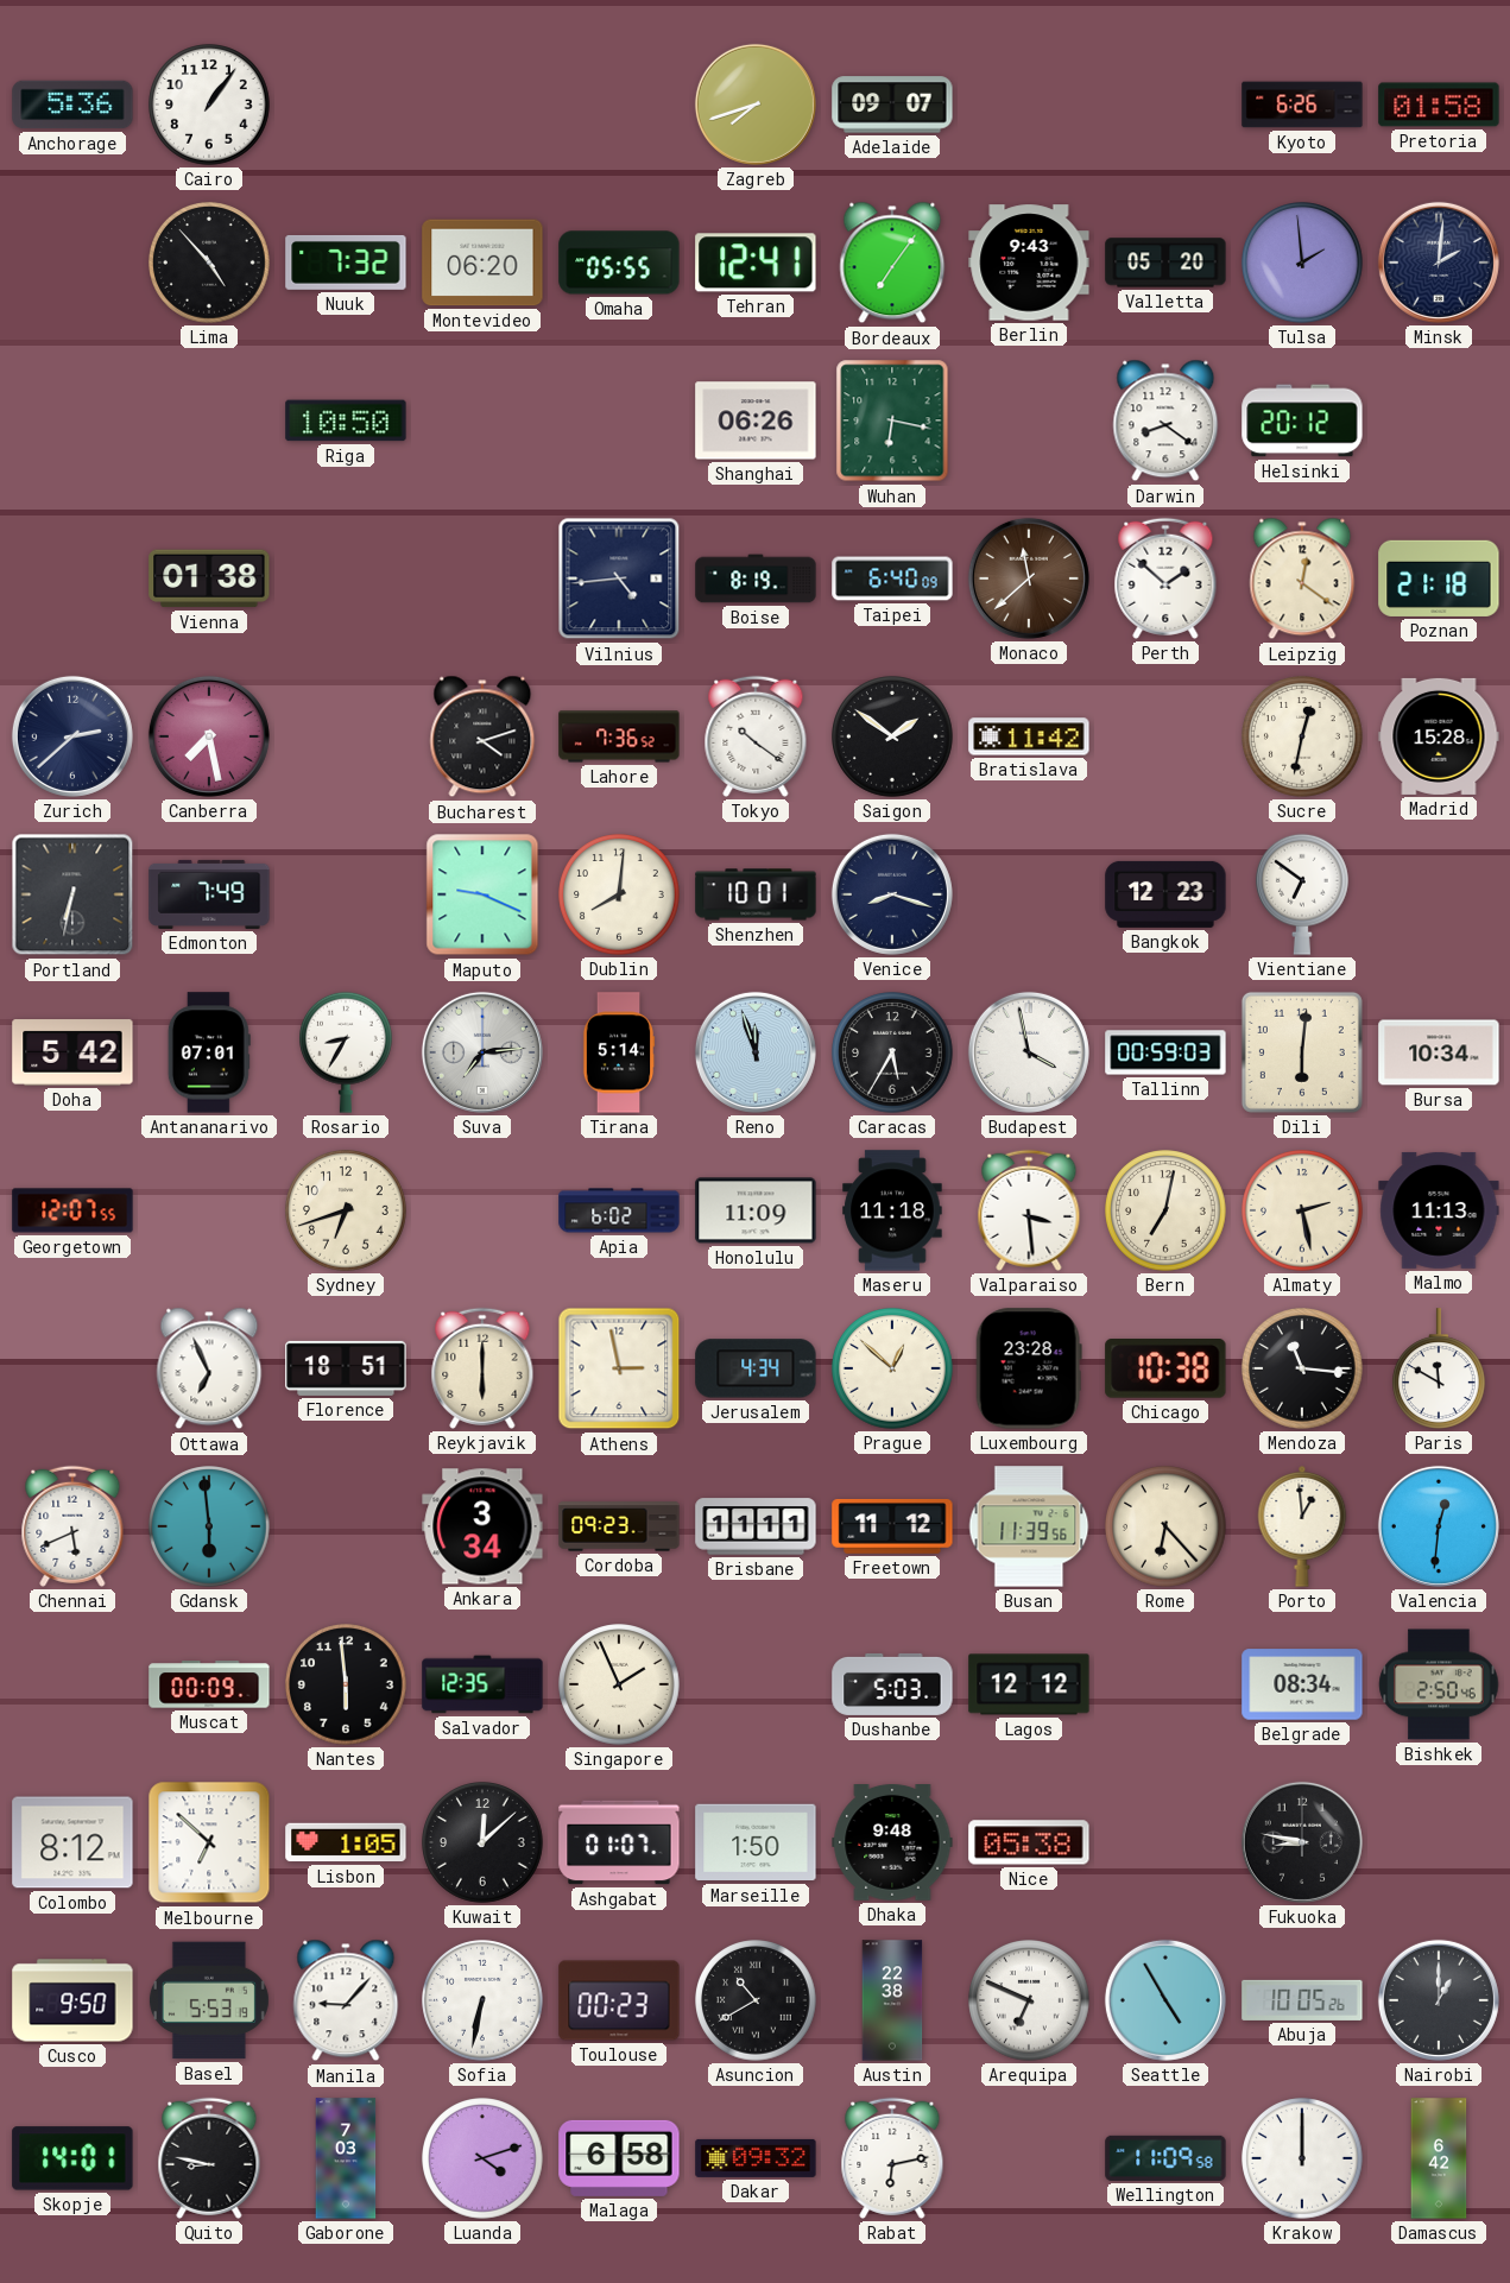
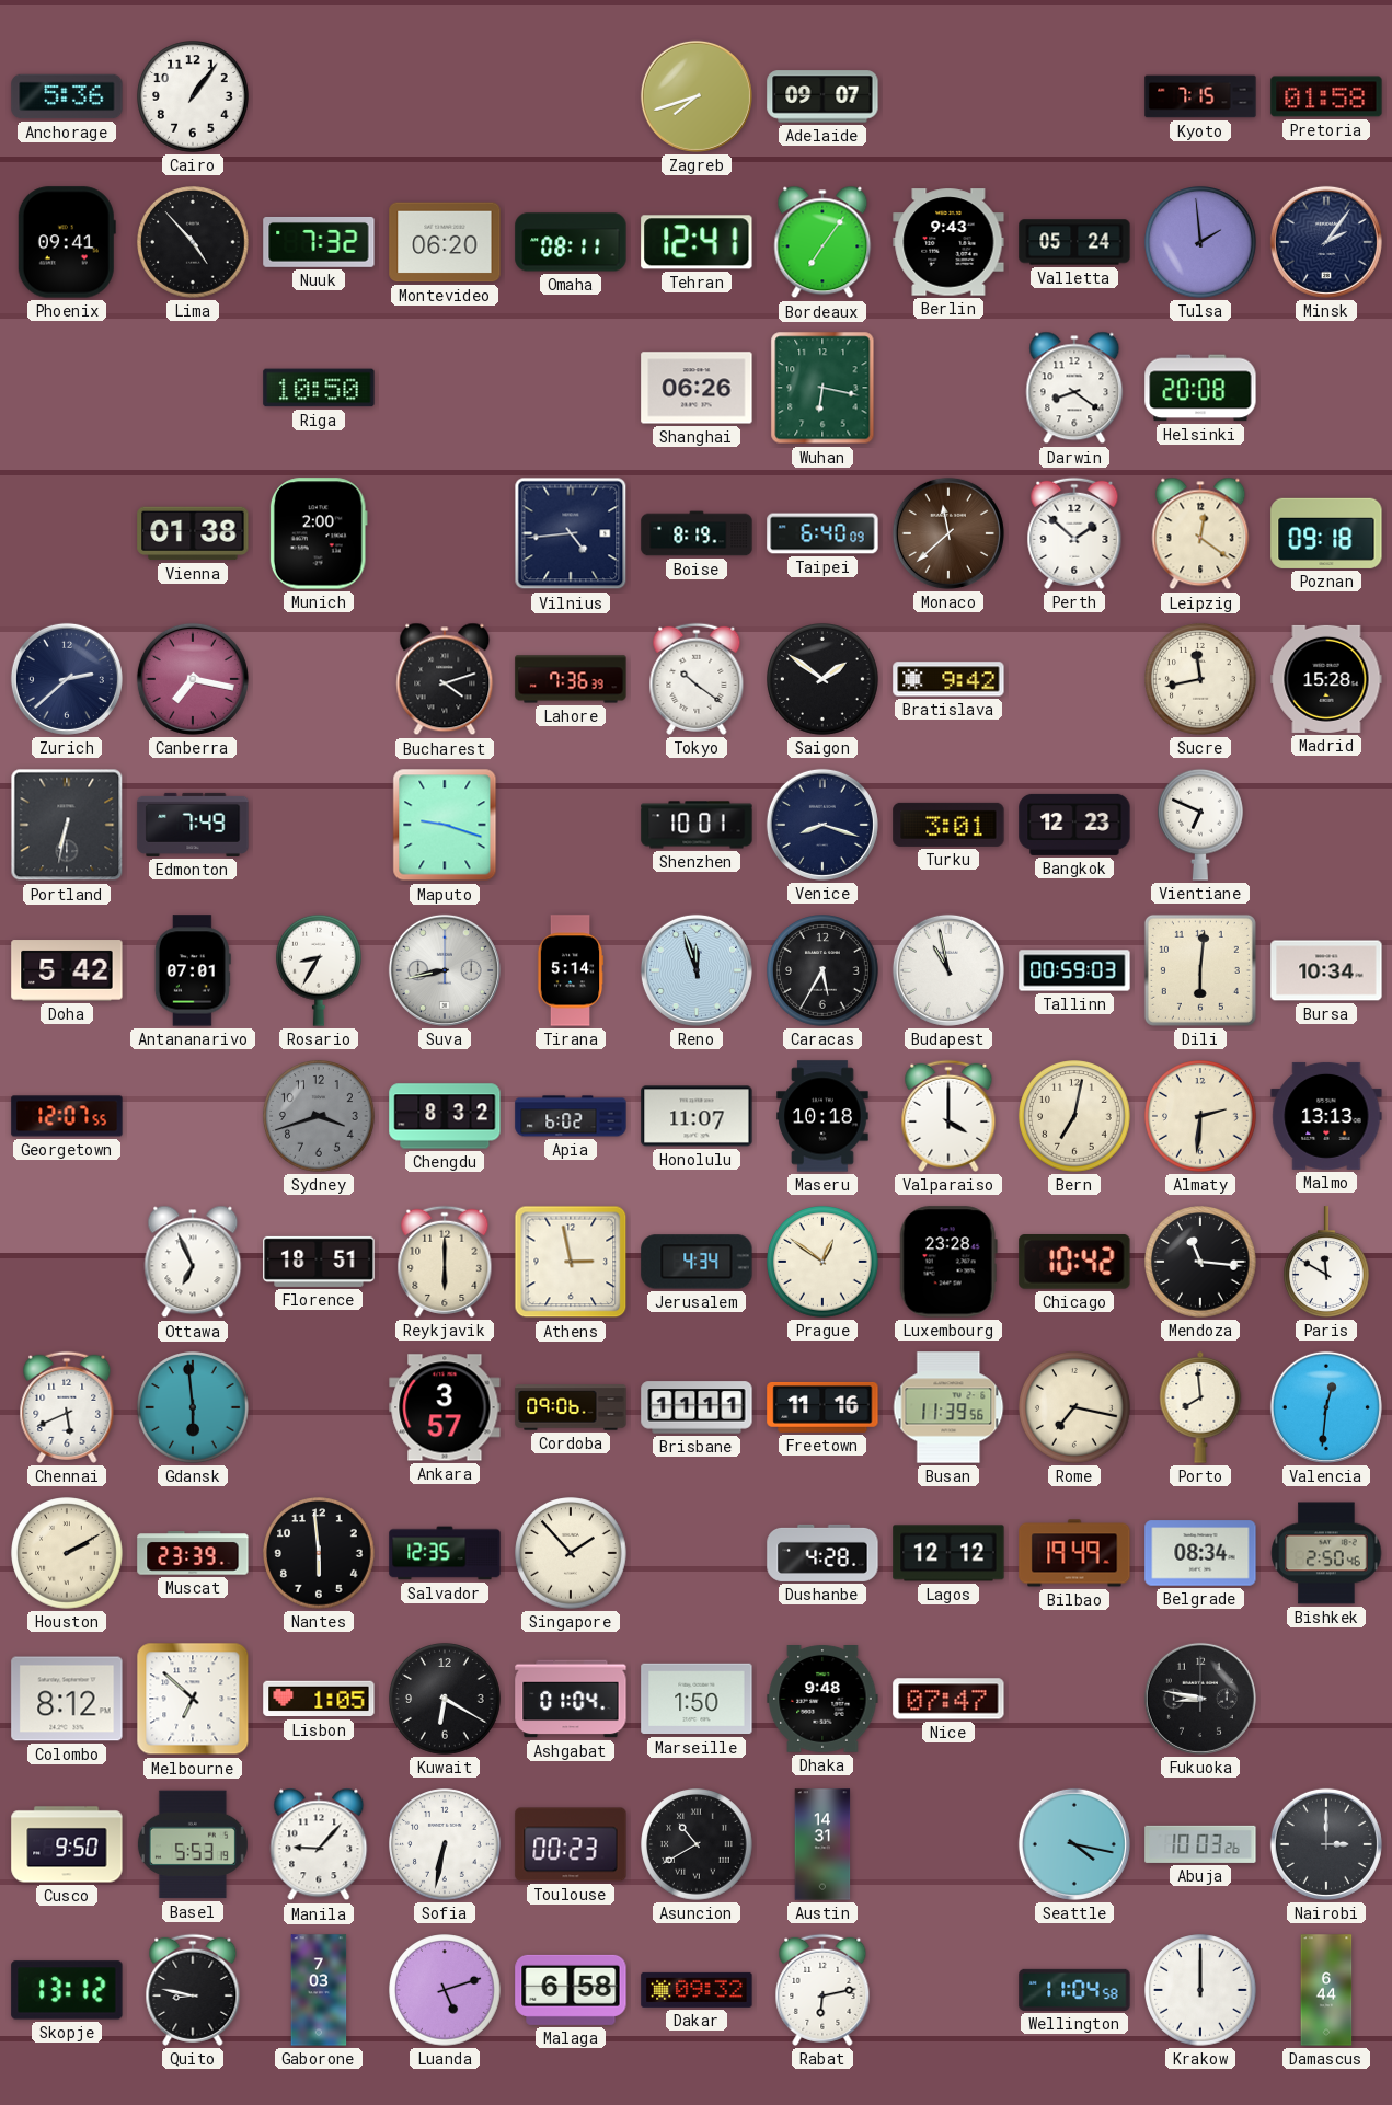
Kyoto: 6:26 -> 7:15 (1200, 96)
Phoenix: none -> 09:41 (67, 242)
Omaha: 05:55 -> 08:11 (571, 242)
Valletta: 05:20 -> 05:24 (1074, 242)
Minsk: 2:01 -> 2:06 (1326, 242)
Helsinki: 20:12 -> 20:08 (1200, 388)
Munich: none -> 2:00 (319, 533)
Poznan: 21:18 -> 09:18 (1326, 533)
Canberra: 7:28 -> 7:17 (193, 679)
Lahore: 7:36:52 -> 7:36:39 (571, 679)
Bratislava: 11:42 -> 9:42 (948, 679)
Sucre: 12:32 -> 11:43 (1200, 679)
Maputo: 9:19 -> 9:18 (445, 825)
Dublin: 8:01 -> none (619, 894)
Turku: none -> 3:01 (948, 825)
Vientiane: 6:51 -> 6:49 (1201, 825)
Suva: 7:14 -> 8:43 (445, 970)
Budapest: 3:58 -> 10:58 (948, 970)
Sydney: 6:42 -> 3:42 (319, 1116)
Sydney dial: cream -> grey (319, 1116)
Chengdu: none -> 8:32 (445, 1116)
Honolulu: 11:09 -> 11:07 (697, 1116)
Maseru: 11:18 -> 10:18 (822, 1116)
Valparaiso: 3:29 -> 4:00 (948, 1116)
Almaty: 2:28 -> 2:31 (1200, 1116)
Malmo: 11:13 -> 13:13 (1326, 1116)
Prague: 12:52 -> 12:51 (822, 1262)
Chicago: 10:38 -> 10:42 (1074, 1263)
Ankara: 3:34 -> 3:57 (445, 1407)
Cordoba: 09:23 -> 09:06 (571, 1407)
Freetown: 11:12 -> 11:16 (822, 1407)
Rome: 6:23 -> 7:17 (1074, 1407)
Porto: 12:59 -> 7:59 (1200, 1407)
Houston: none -> 2:10 (67, 1553)
Muscat: 00:09 -> 23:39 (193, 1553)
Singapore: 1:56 -> 1:53 (571, 1553)
Dushanbe: 5:03 -> 4:28 (822, 1553)
Bilbao: none -> 19:49 (1074, 1553)
Kuwait: 12:08 -> 6:20 (445, 1699)
Ashgabat: 01:07 -> 01:04 (571, 1699)
Nice: 05:38 -> 07:47 (948, 1699)
Austin: 22:38 -> 14:31 (822, 1844)
Arequipa: 6:49 -> none (1029, 2000)
Seattle: 4:55 -> 4:17 (1074, 1844)
Abuja: 10:05 -> 10:03 (1200, 1844)
Nairobi: 1:00 -> 3:00 (1326, 1844)
Skopje: 14:01 -> 13:12 (67, 1990)
Luanda: 4:12 -> 5:12 (445, 1990)
Wellington: 11:09 -> 11:04 (1074, 1990)
Damascus: 6:42 -> 6:44 (1326, 1990)
